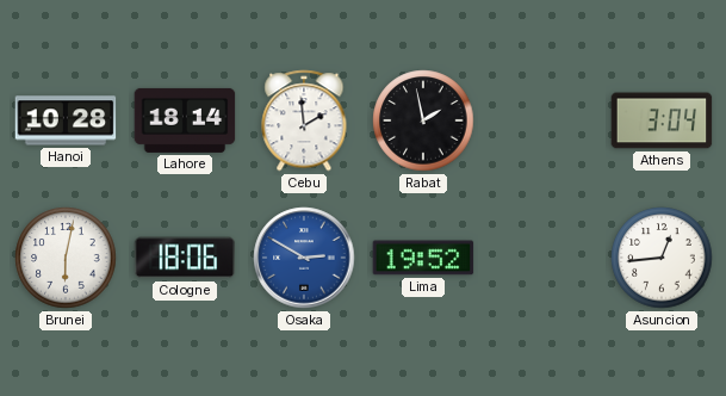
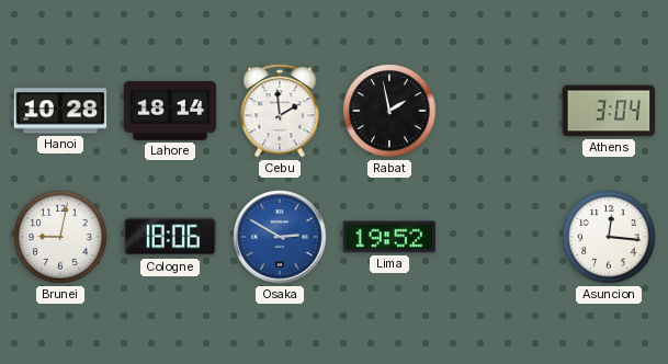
Brunei: 6:02 -> 9:02 (60, 237)
Asuncion: 12:44 -> 12:16 (609, 237)
